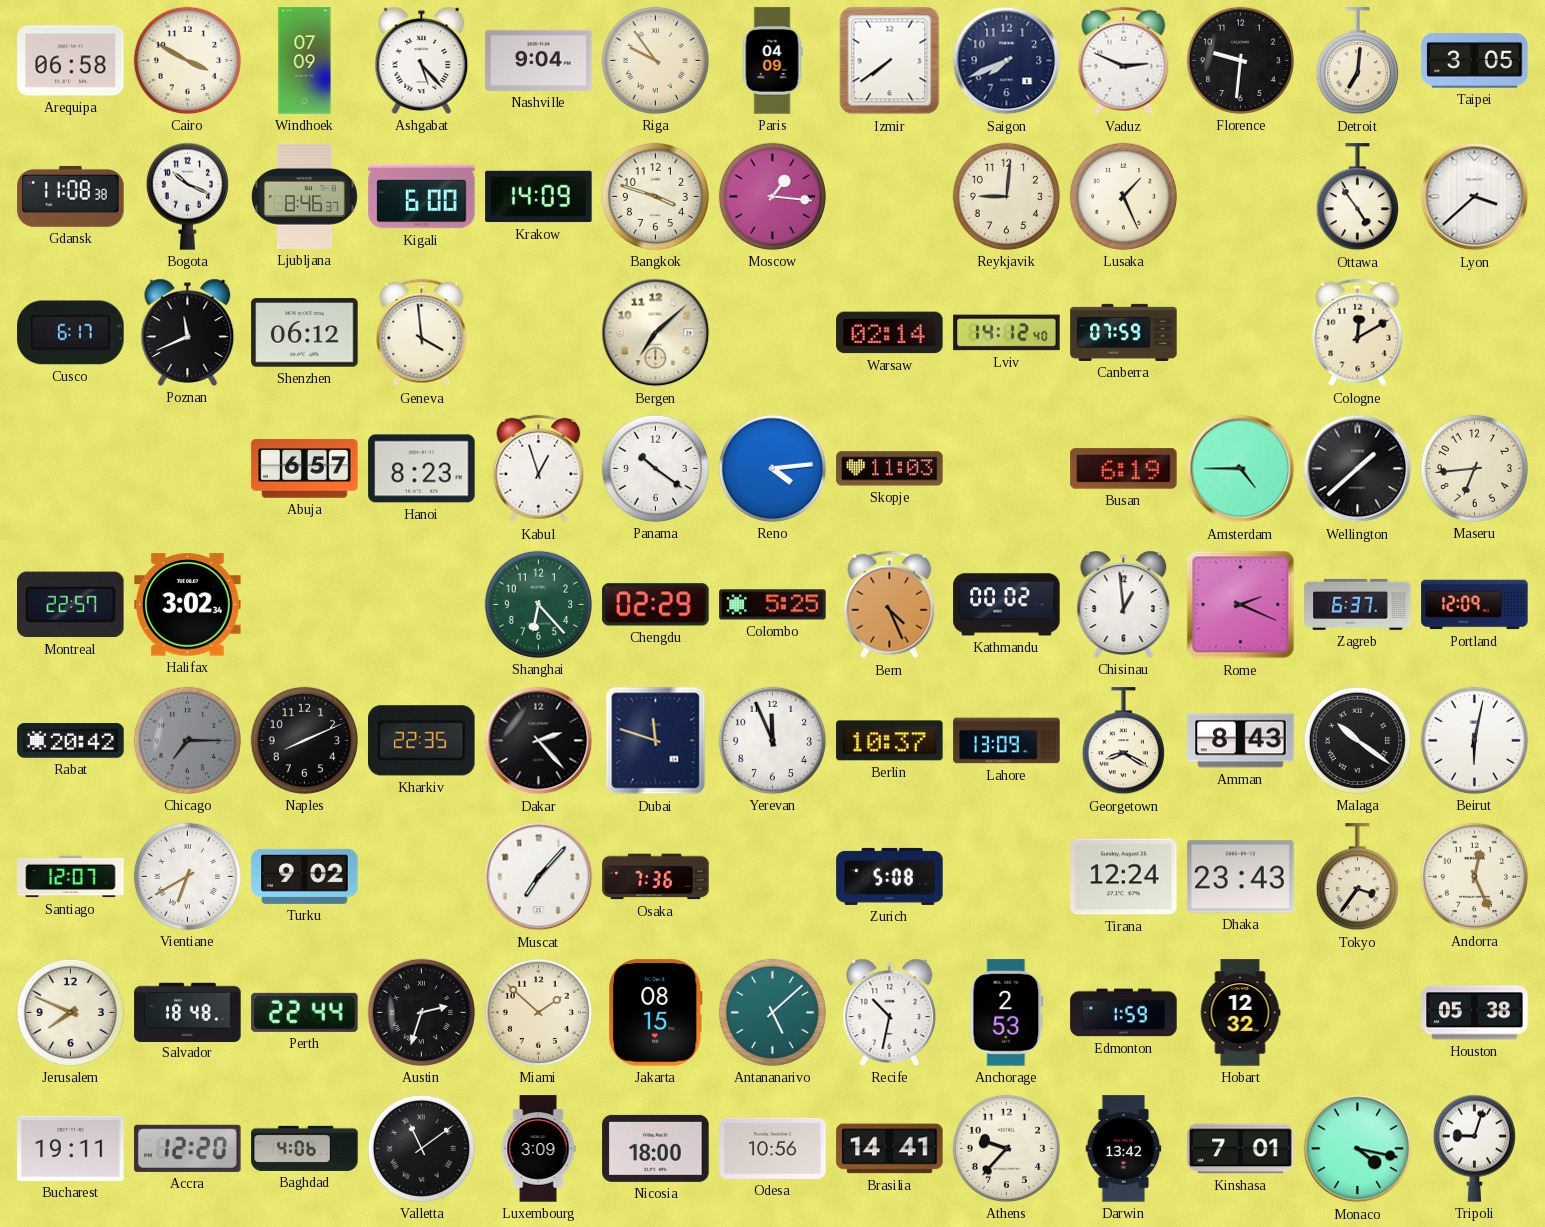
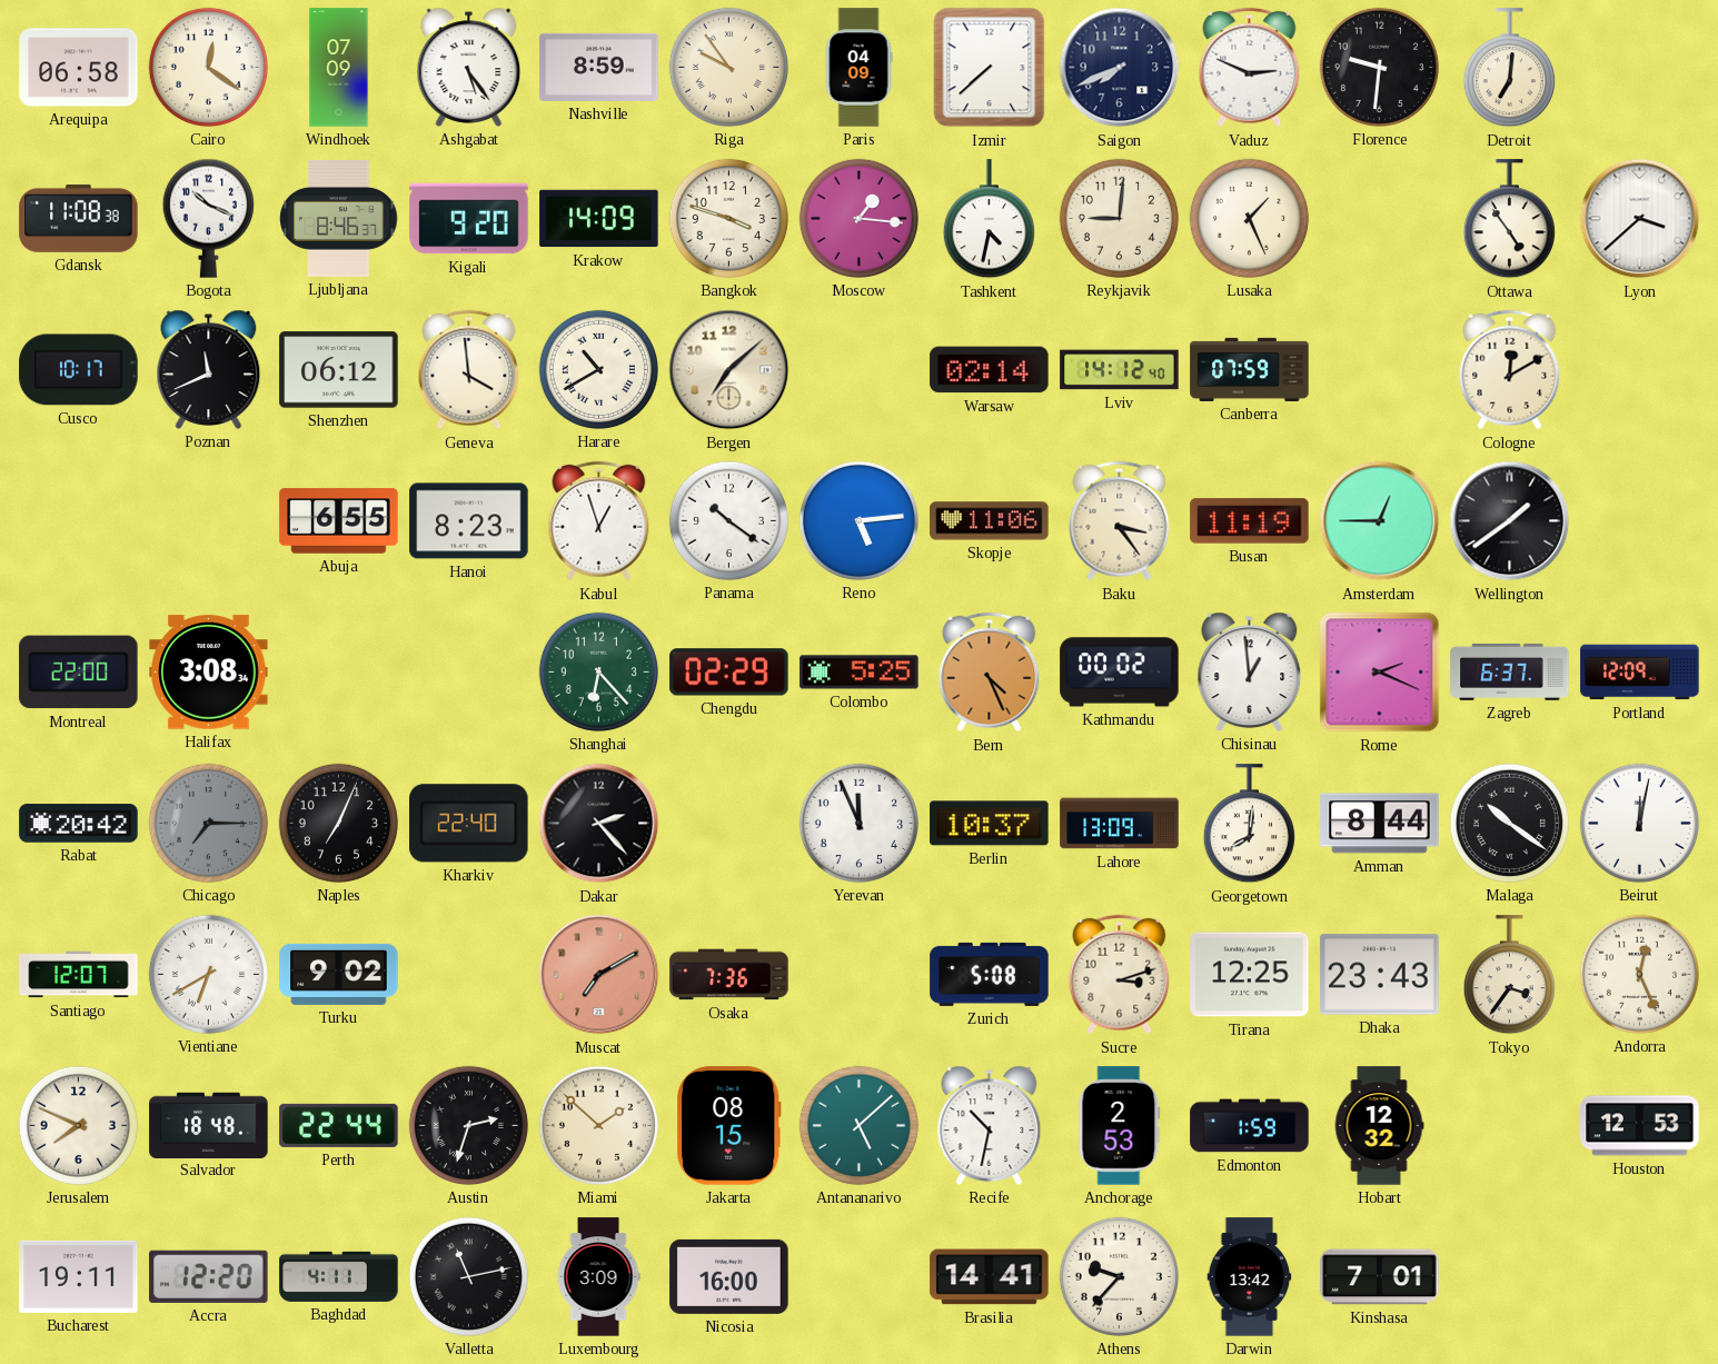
Cairo: 3:50 -> 12:21 (208, 67)
Ashgabat: 5:23 -> 5:24 (469, 67)
Nashville: 9:04 -> 8:59 (599, 67)
Izmir: 7:39 -> 7:38 (990, 68)
Taipei: 3:05 -> none (1475, 61)
Kigali: 6:00 -> 9:20 (469, 219)
Tashkent: none -> 4:32 (989, 219)
Cusco: 6:17 -> 10:17 (79, 370)
Harare: none -> 10:40 (598, 369)
Abuja: 6:57 -> 6:55 (339, 521)
Reno: 4:14 -> 5:14 (858, 520)
Skopje: 11:03 -> 11:06 (990, 521)
Baku: none -> 3:24 (1120, 521)
Busan: 6:19 -> 11:19 (1250, 521)
Amsterdam: 4:45 -> 12:45 (1380, 521)
Wellington: 1:38 -> 1:39 (1510, 521)
Maseru: 6:44 -> none (1474, 468)
Montreal: 22:57 -> 22:00 (79, 673)
Halifax: 3:02 -> 3:08 (209, 673)
Naples: 8:11 -> 7:04 (338, 823)
Kharkiv: 22:35 -> 22:40 (469, 824)
Dubai: 11:48 -> none (656, 741)
Georgetown: 8:20 -> 8:01 (1249, 824)
Amman: 8:43 -> 8:44 (1380, 824)
Beirut: 6:02 -> 12:02 (1639, 823)
Muscat: 7:07 -> 7:10 (599, 975)
Muscat dial: white -> salmon (599, 975)
Sucre: none -> 3:12 (1120, 975)
Tirana: 12:24 -> 12:25 (1250, 975)
Houston: 05:38 -> 12:53 (1640, 1126)
Baghdad: 4:06 -> 4:11 (339, 1276)
Valletta: 11:09 -> 11:13 (468, 1276)
Nicosia: 18:00 -> 16:00 (729, 1276)
Odesa: 10:56 -> none (773, 1148)
Monaco: 4:17 -> none (1358, 1149)
Tripoli: 9:03 -> none (1474, 1148)
